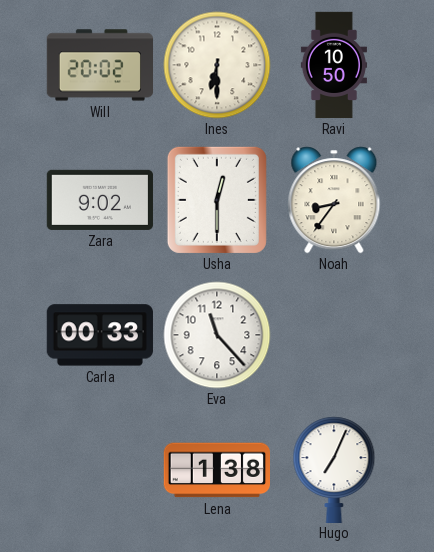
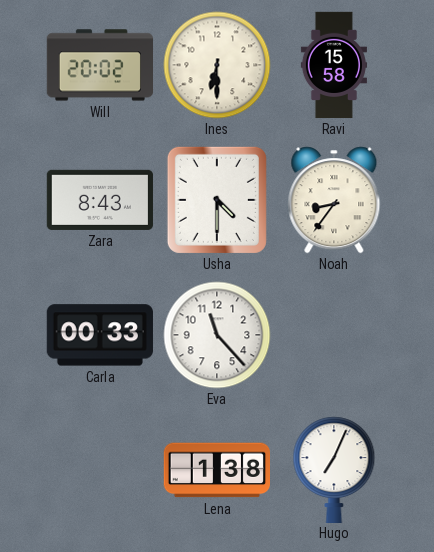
Ravi: 10:50 -> 15:58 (334, 65)
Zara: 9:02 -> 8:43 (100, 200)
Usha: 12:30 -> 4:30 (217, 200)
